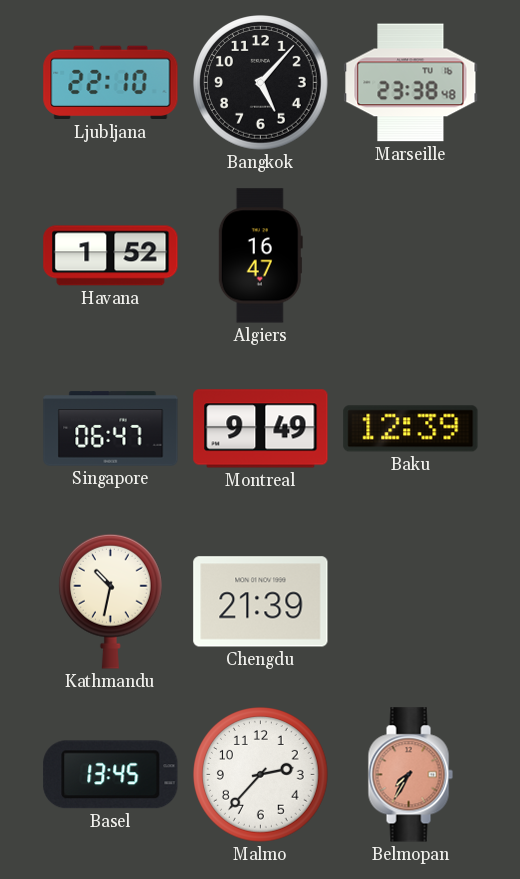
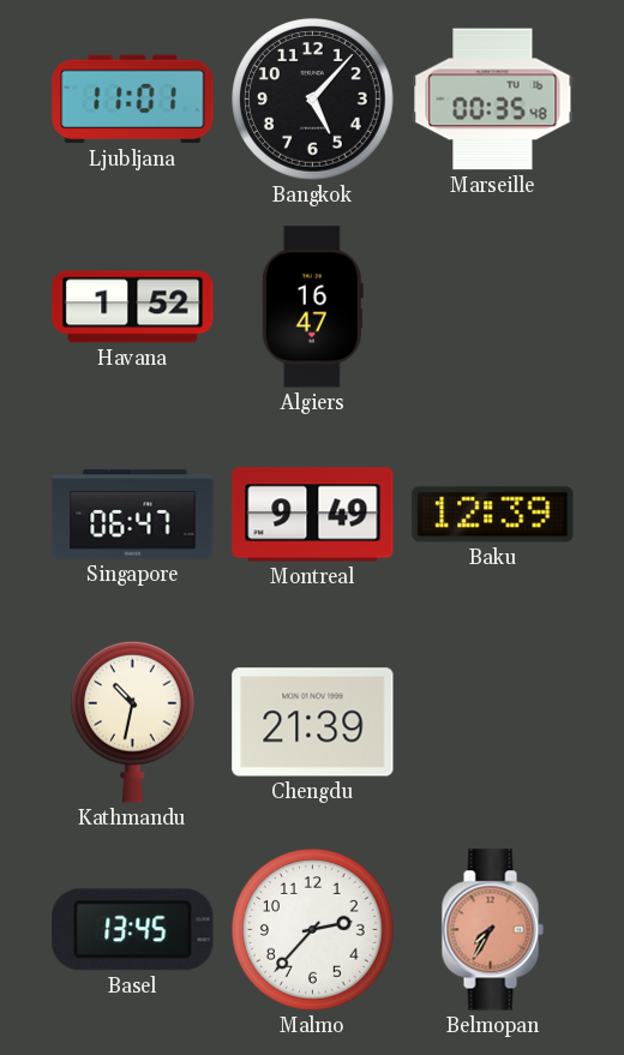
Ljubljana: 22:10 -> 11:01 (133, 100)
Marseille: 23:38 -> 00:35 (493, 100)
